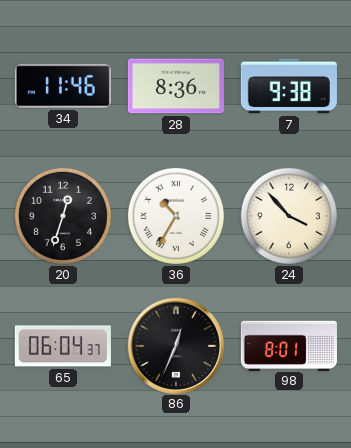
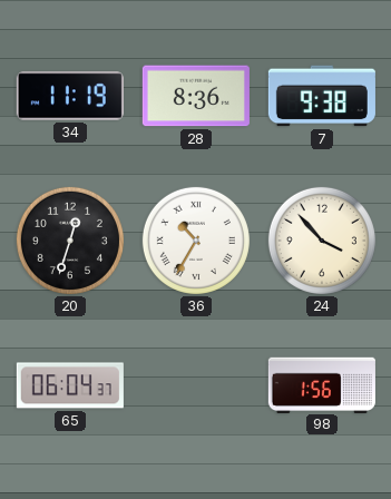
34: 11:46 -> 11:19 (70, 96)
86: 12:34 -> none (175, 345)
98: 8:01 -> 1:56 (322, 384)
